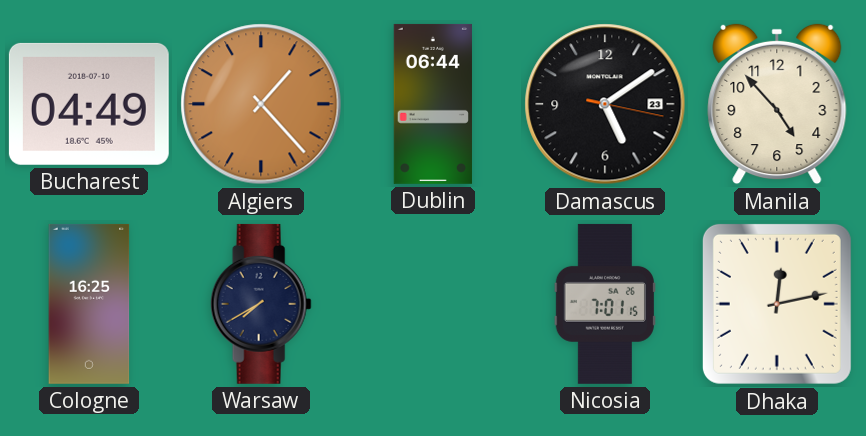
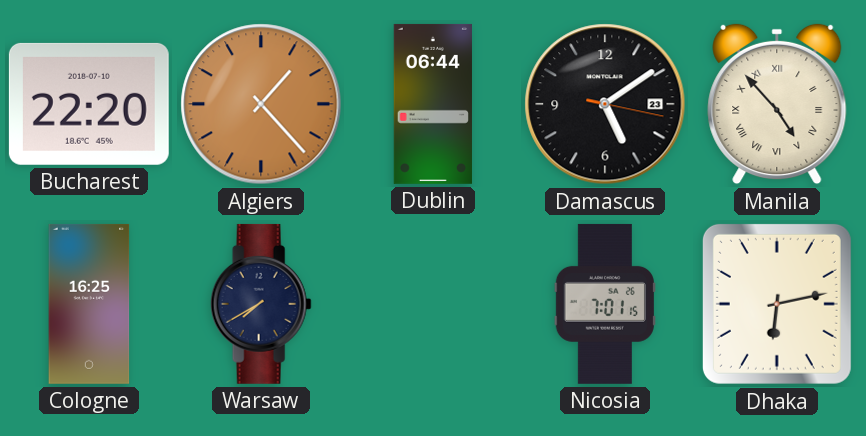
Bucharest: 04:49 -> 22:20 (89, 104)
Manila numerals: Arabic -> Roman (777, 104)
Dhaka: 12:13 -> 6:13 (777, 304)
